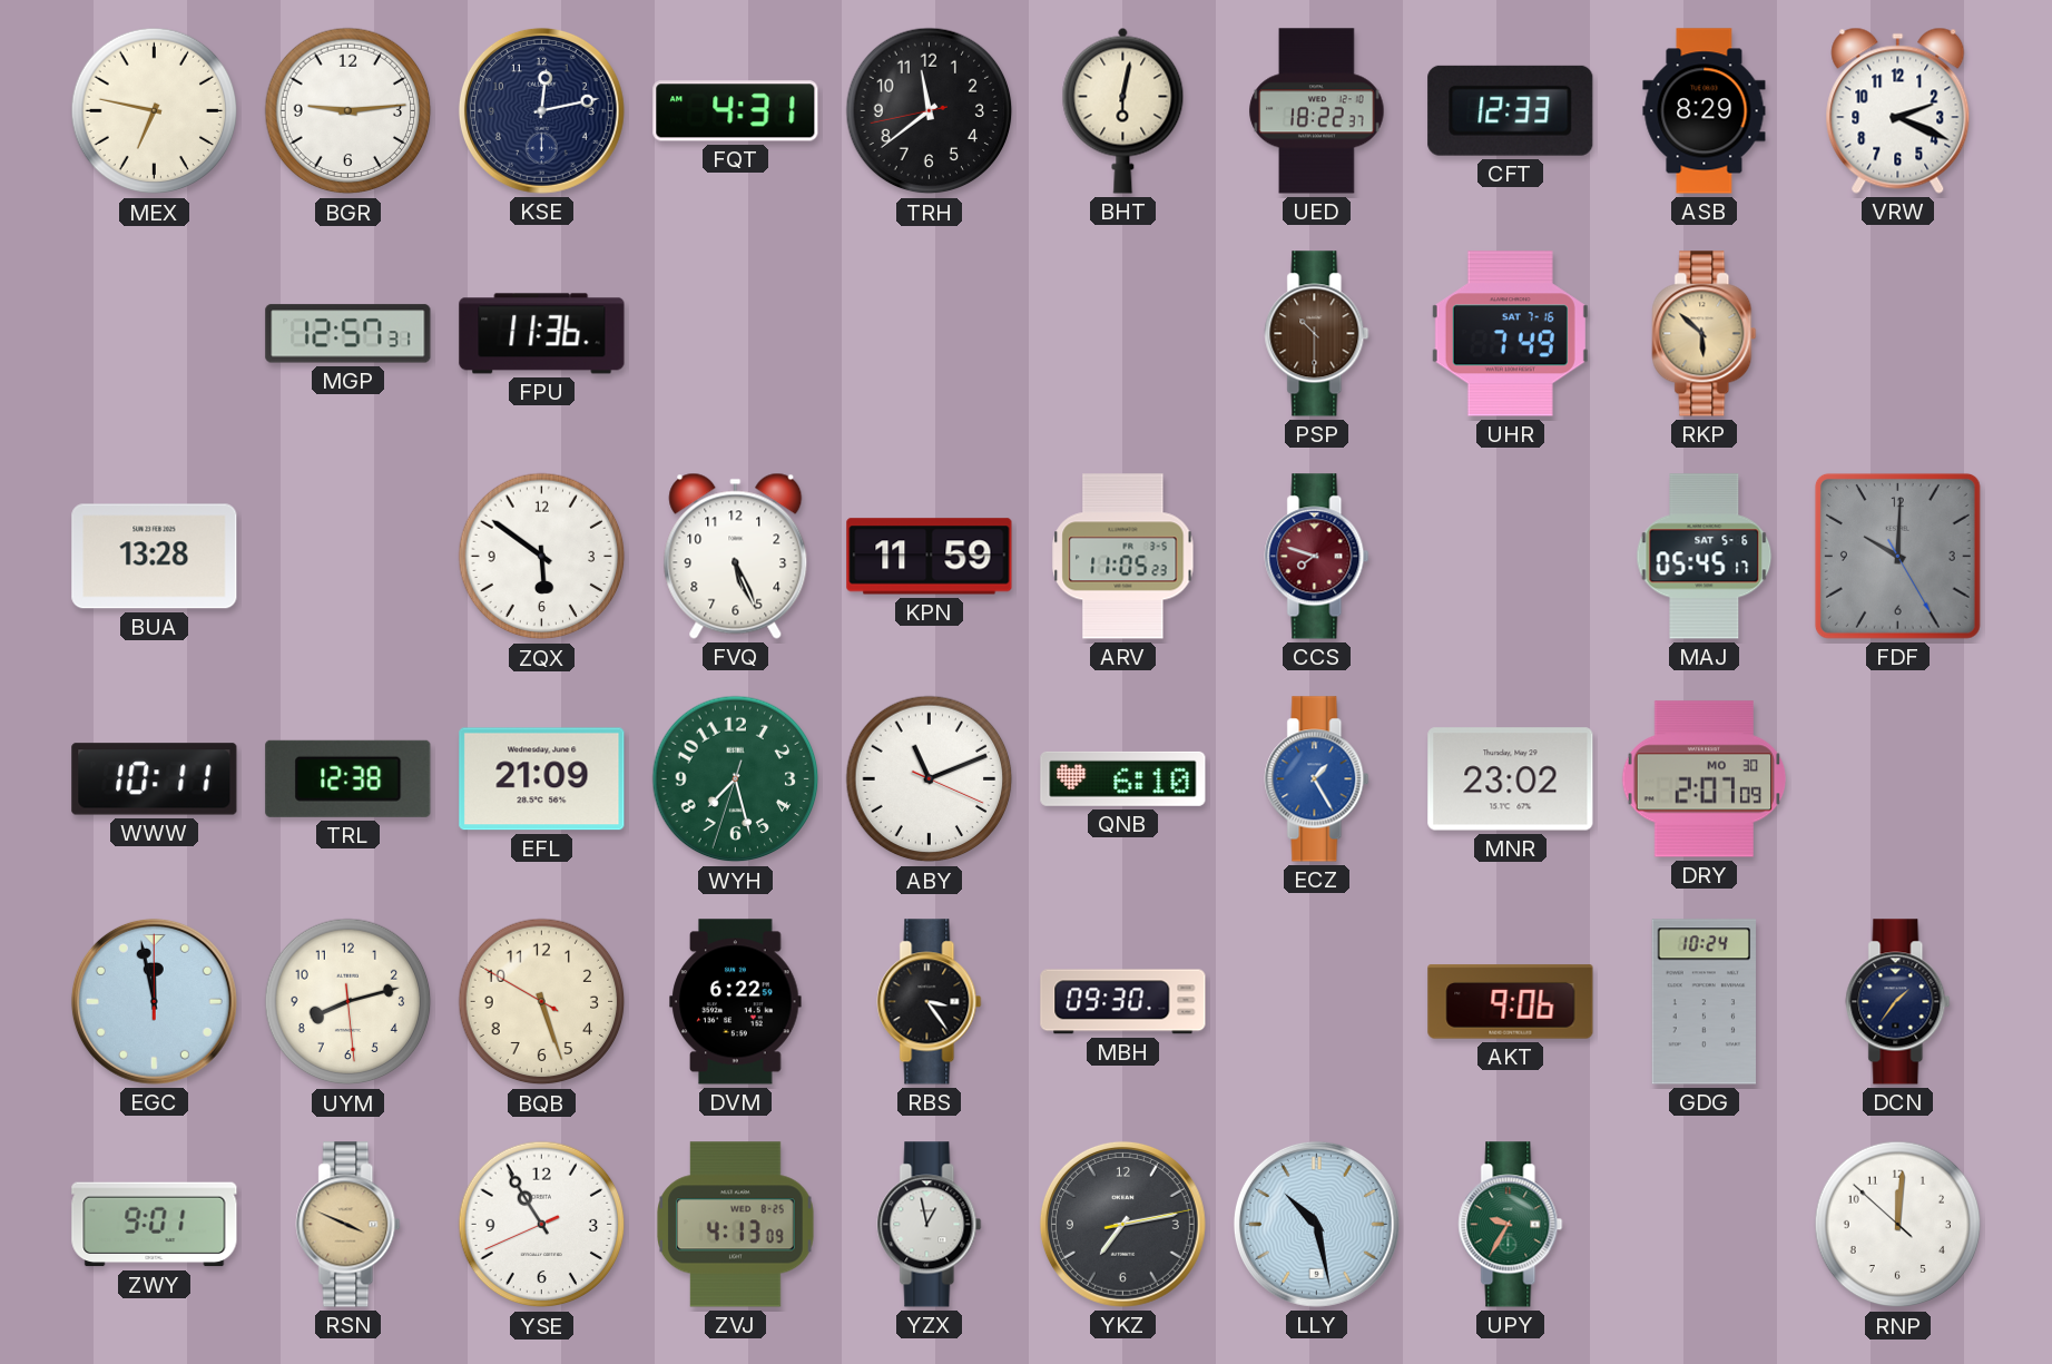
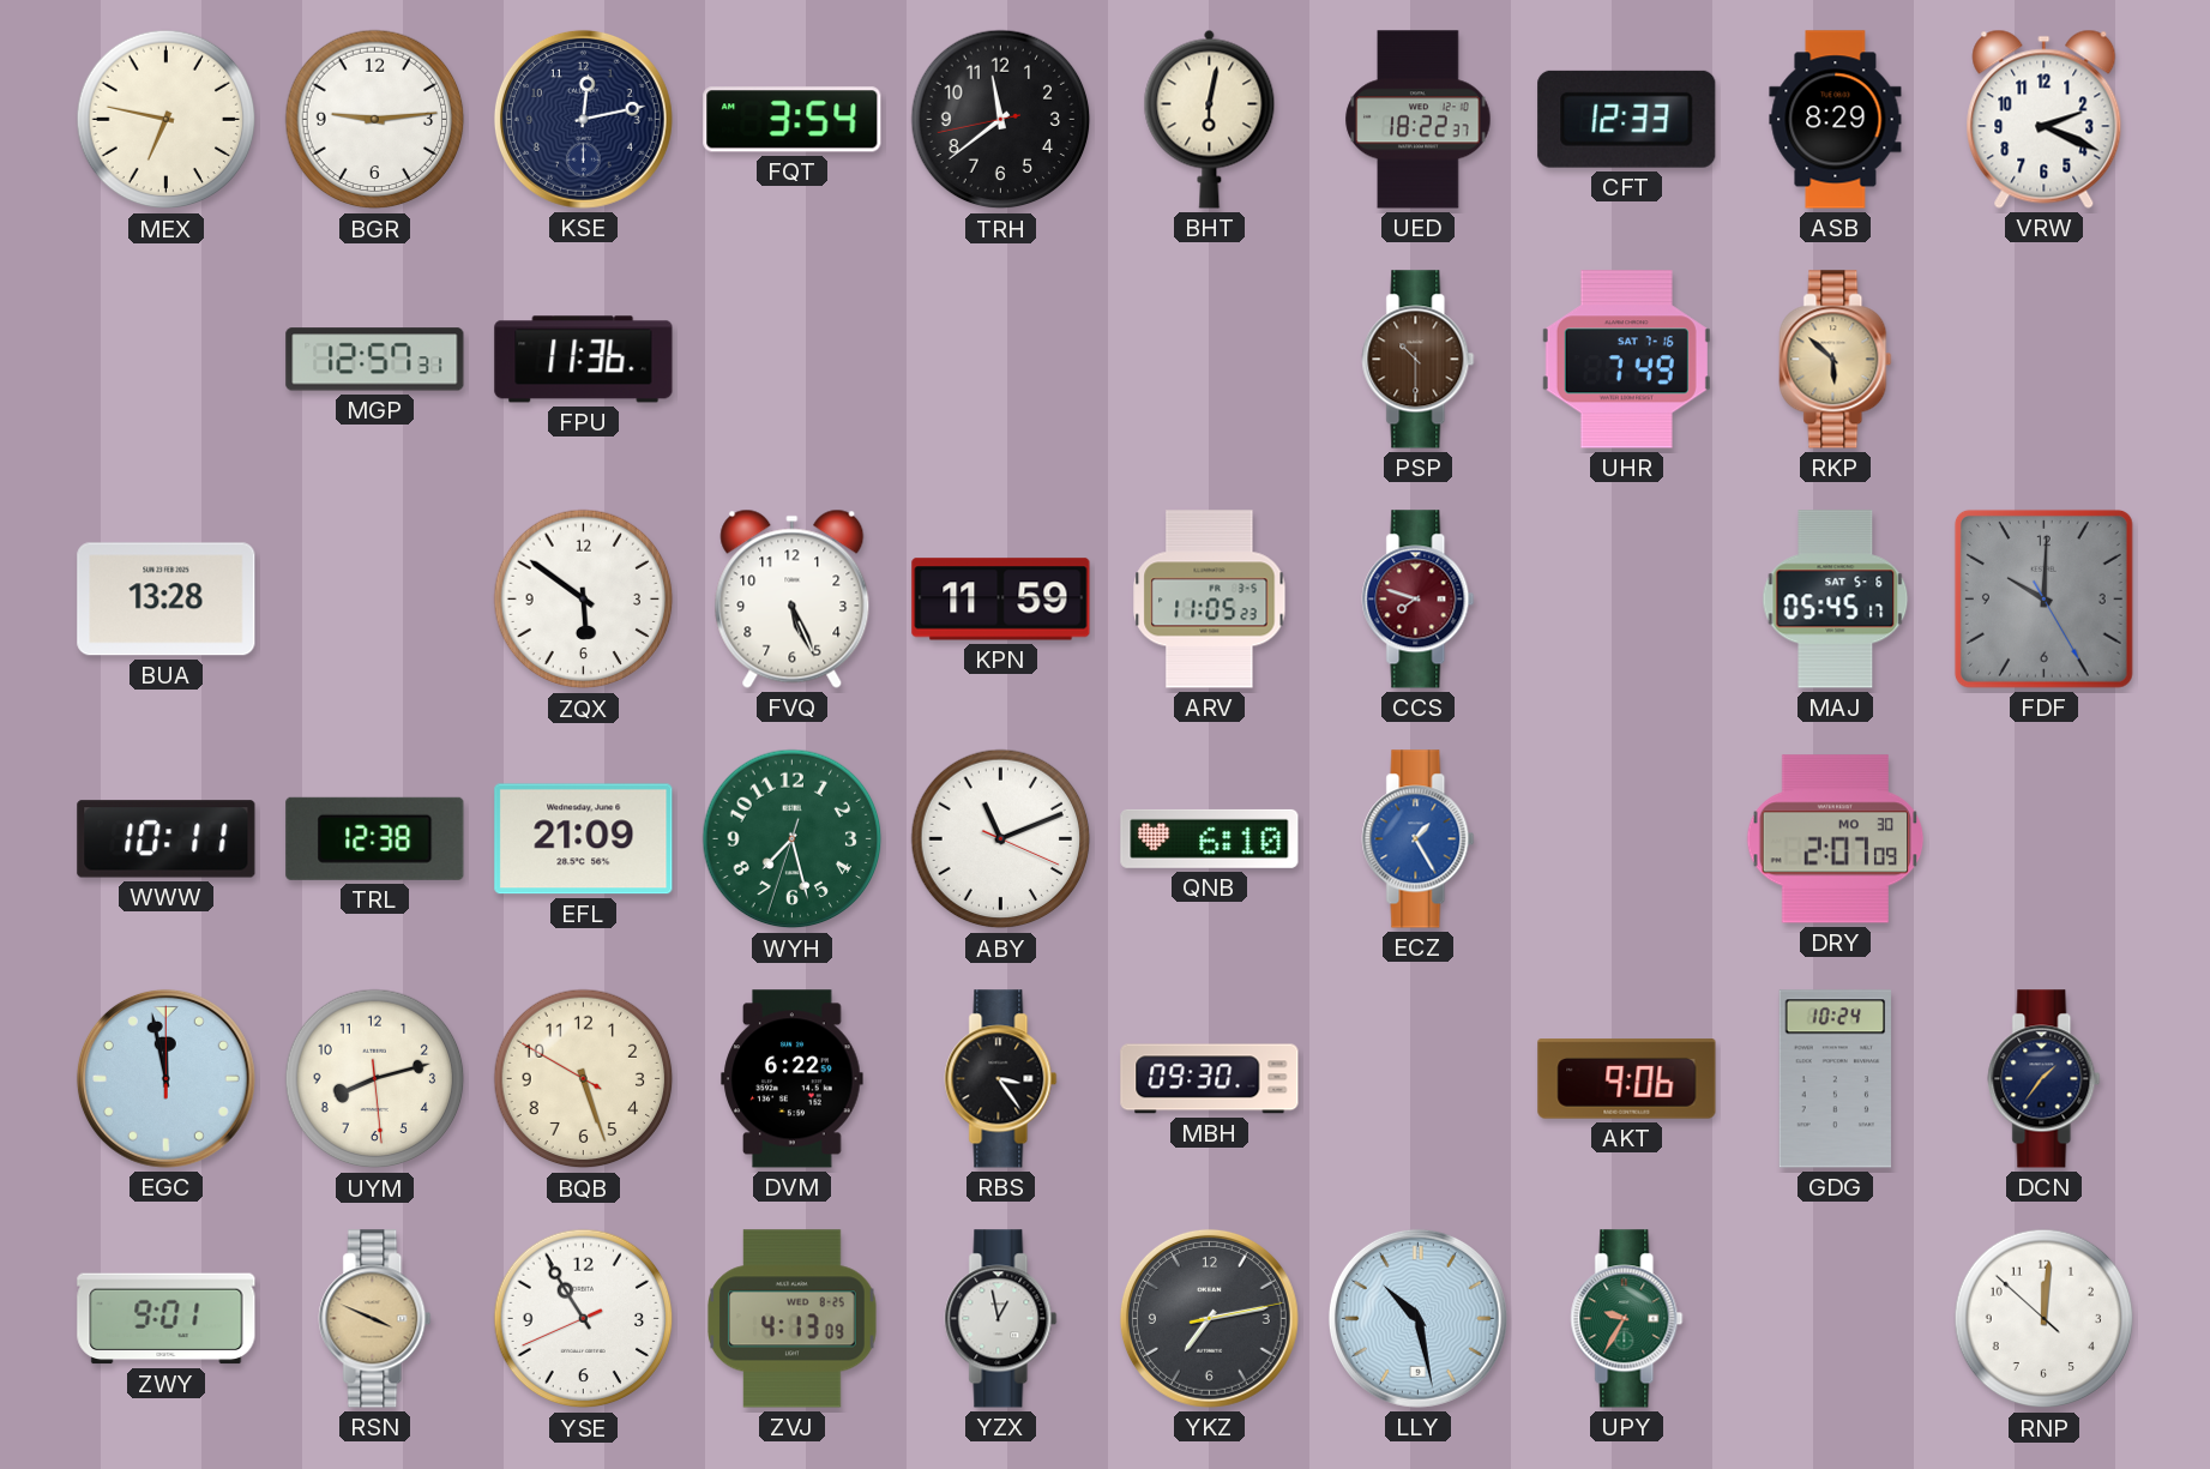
FQT: 4:31 -> 3:54 (793, 120)
MNR: 23:02 -> none (1511, 779)
